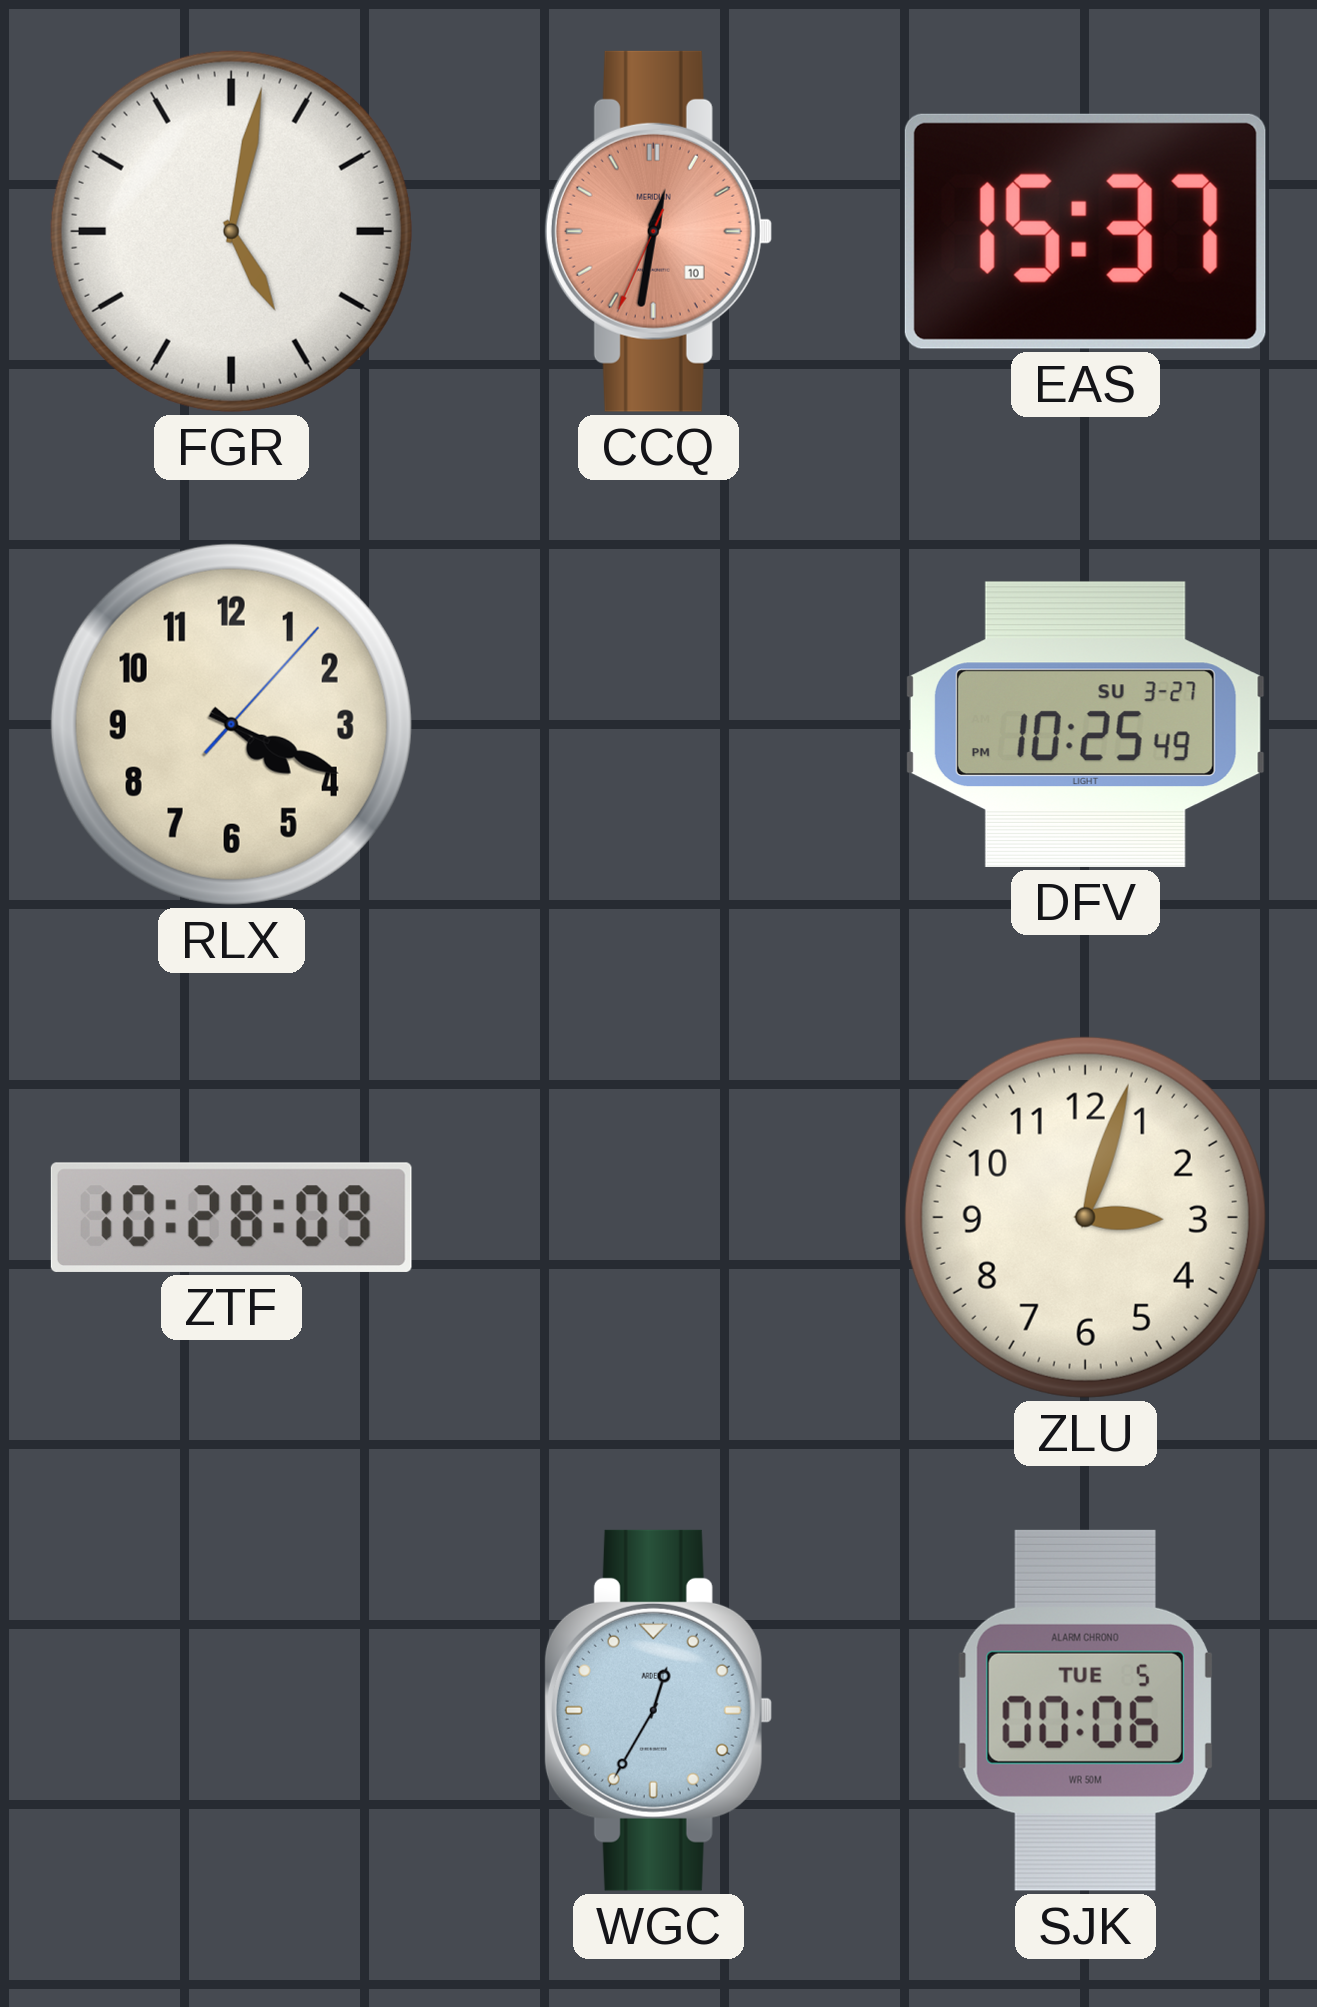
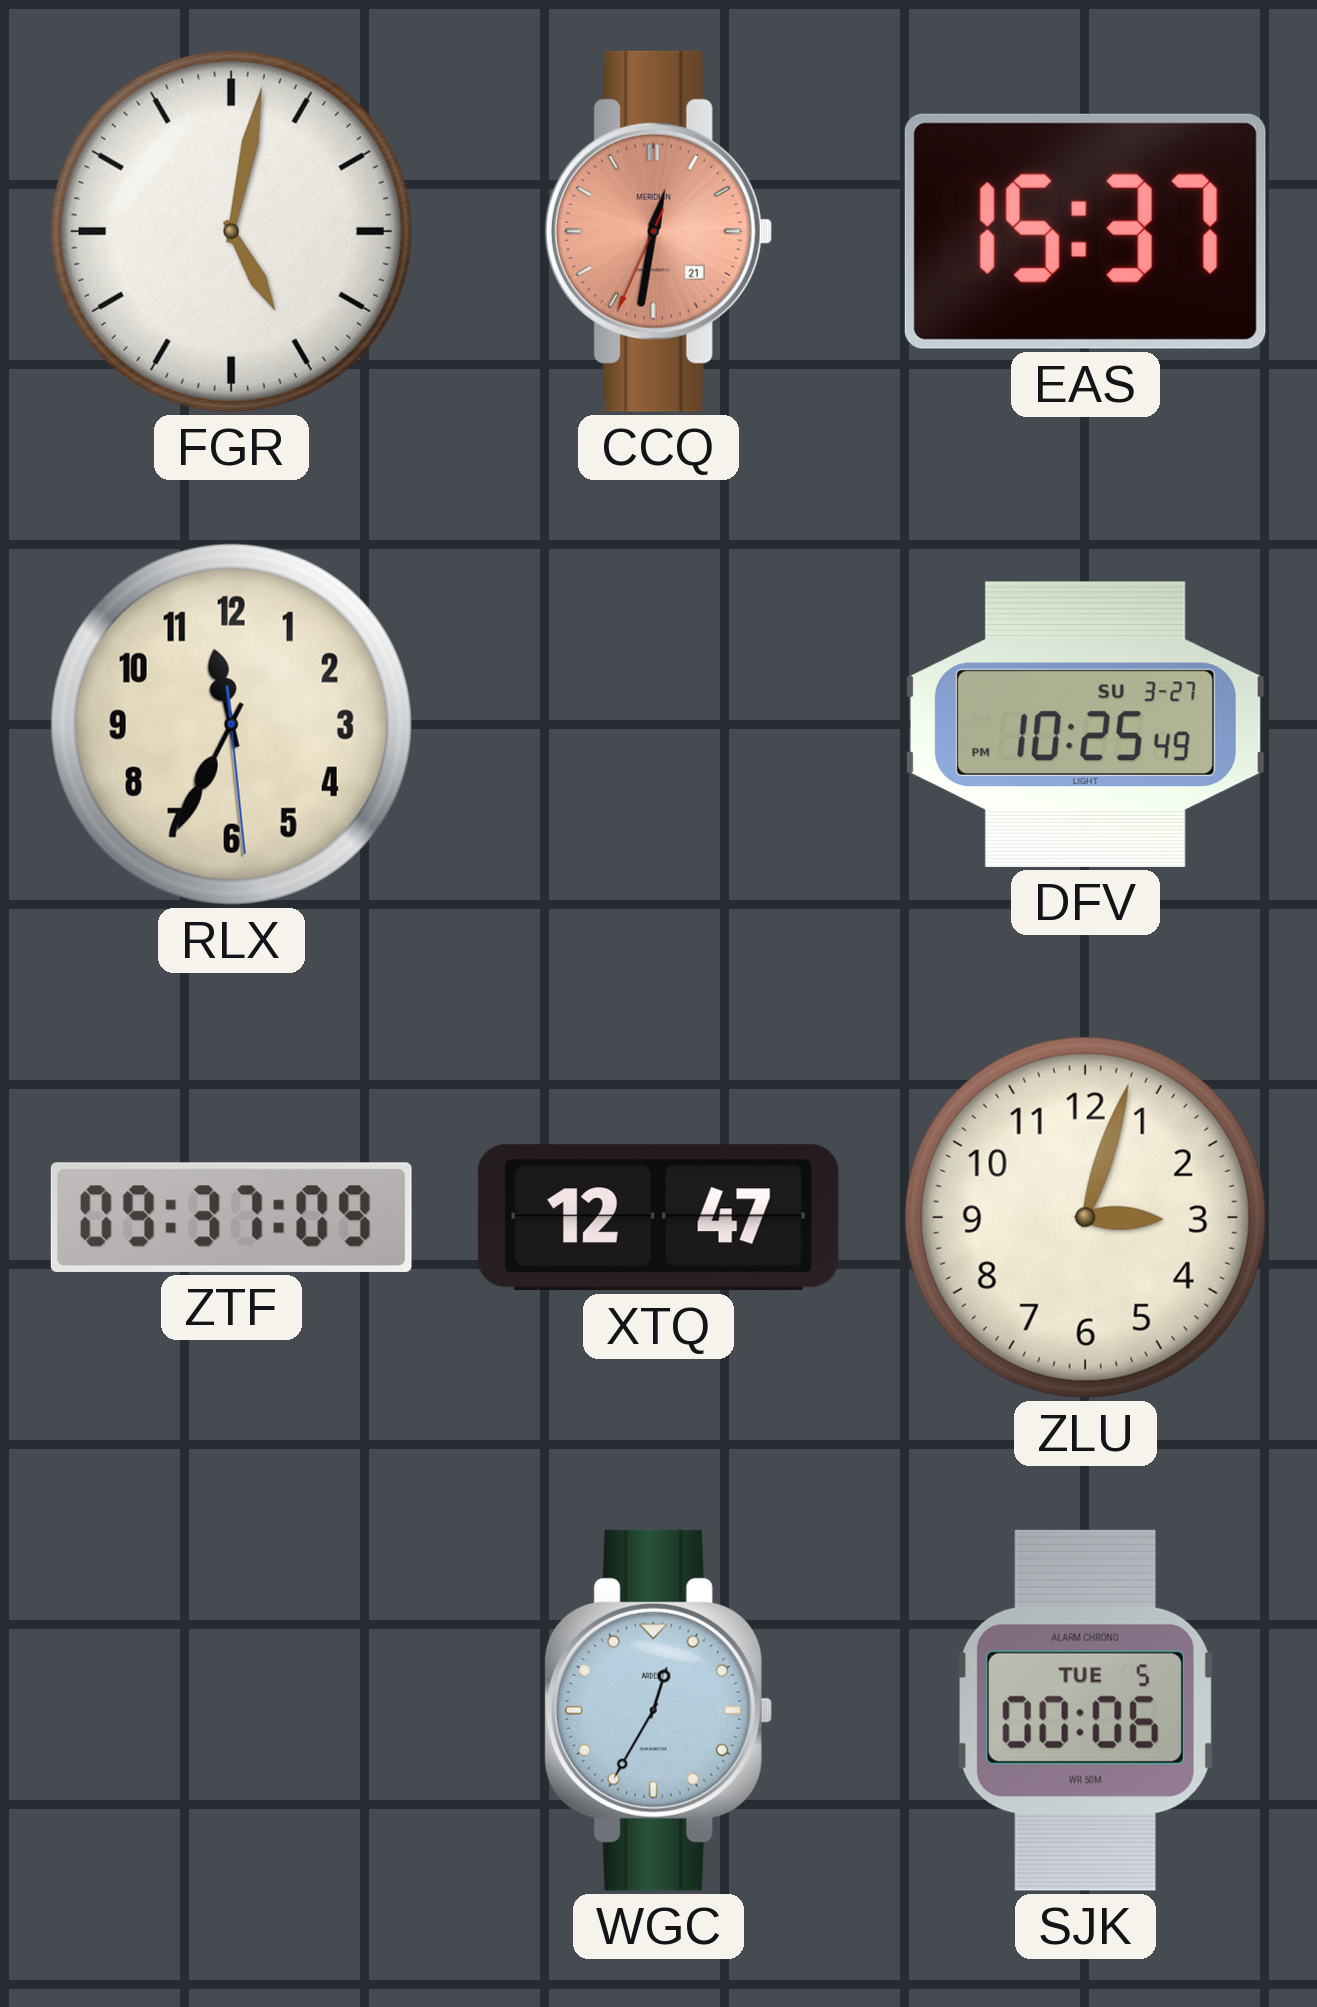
CCQ date: 10 -> 21 (658, 231)
RLX: 4:19 -> 11:34 (231, 724)
ZTF: 10:28 -> 09:37 (231, 1217)
XTQ: none -> 12:47 (658, 1218)
